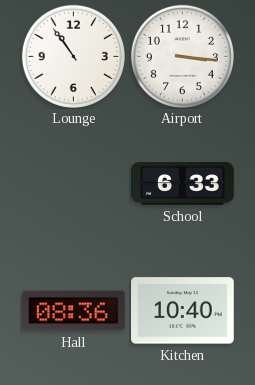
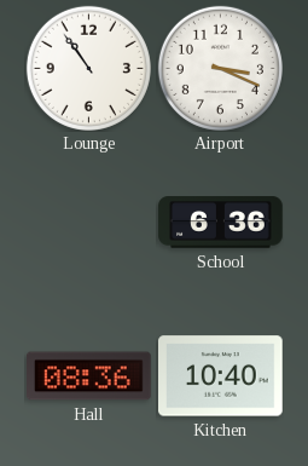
Airport: 3:16 -> 3:19 (220, 68)
School: 6:33 -> 6:36 (221, 223)
